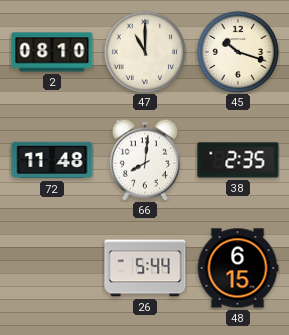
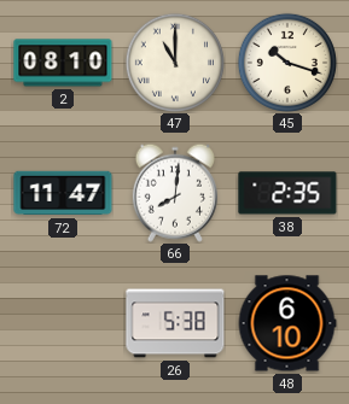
72: 11:48 -> 11:47 (63, 193)
26: 5:44 -> 5:38 (175, 323)
48: 6:15 -> 6:10 (287, 323)
